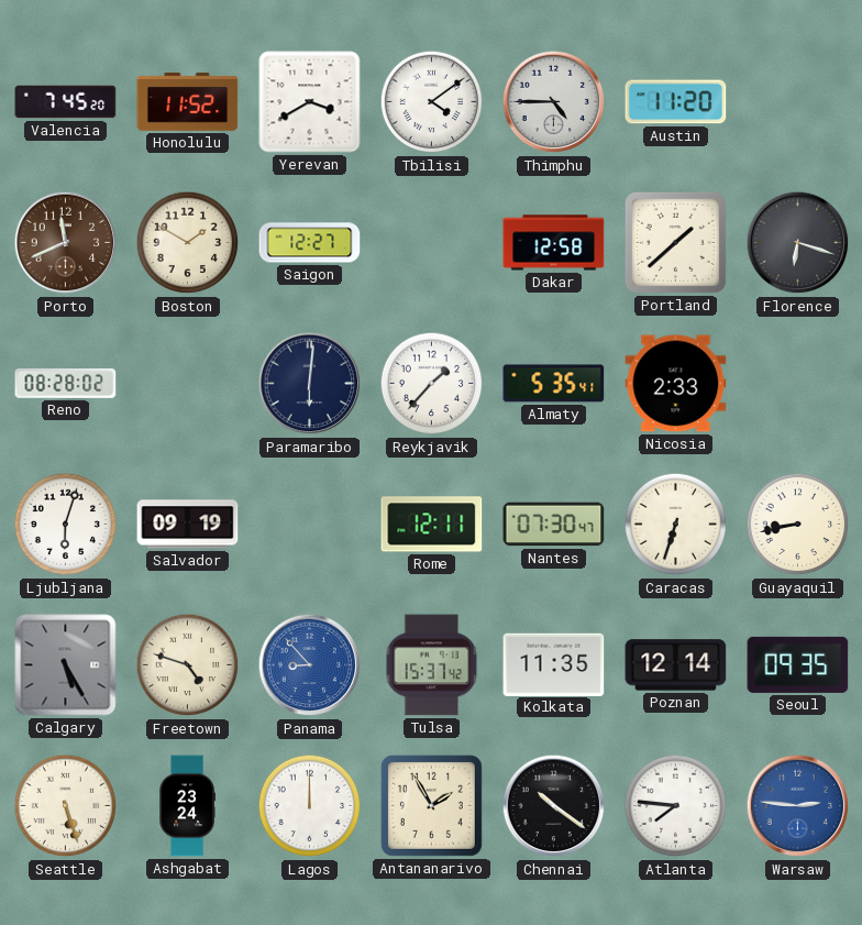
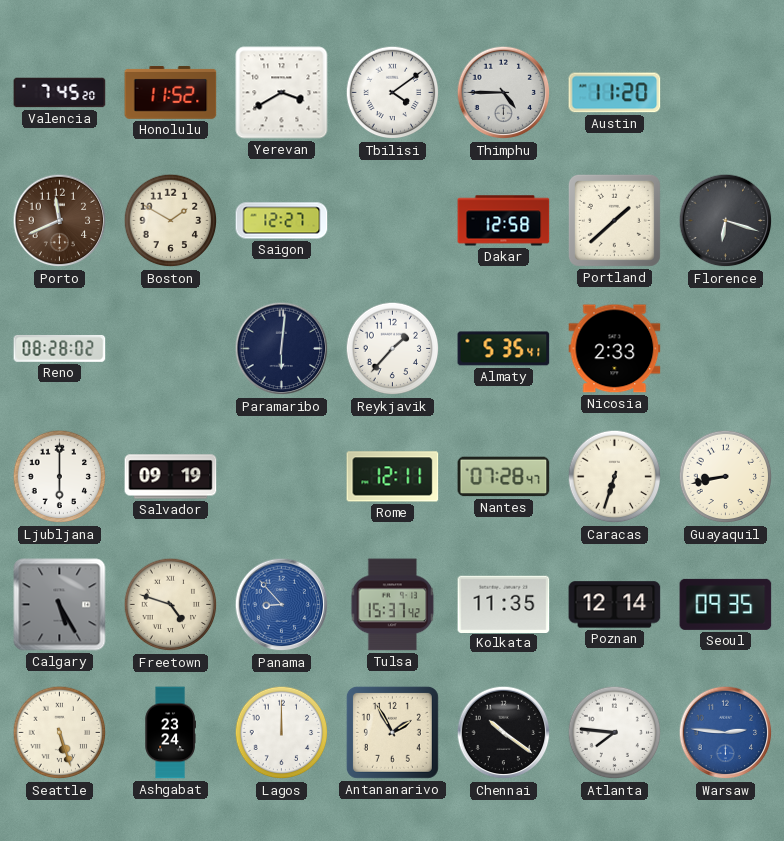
Ljubljana: 6:03 -> 6:00 (60, 477)
Nantes: 07:30 -> 07:28 (504, 477)
